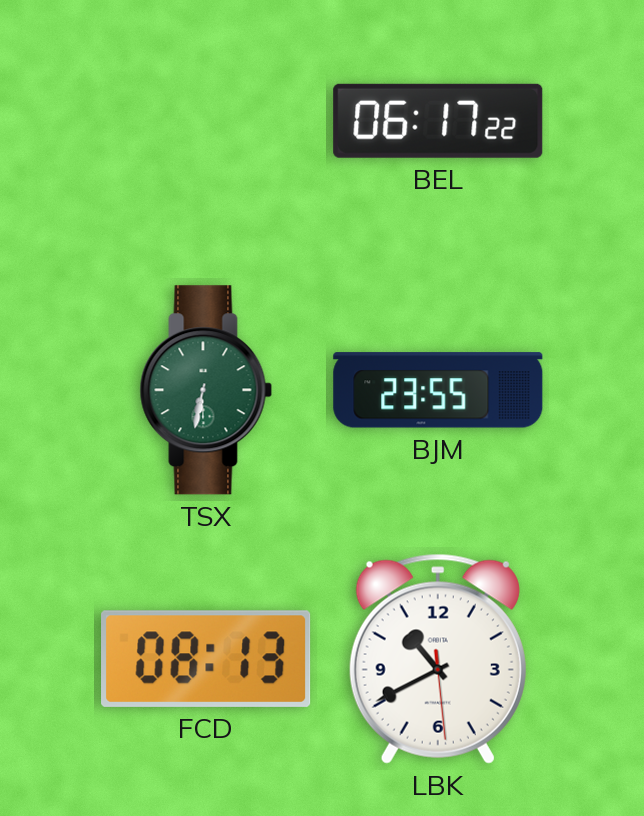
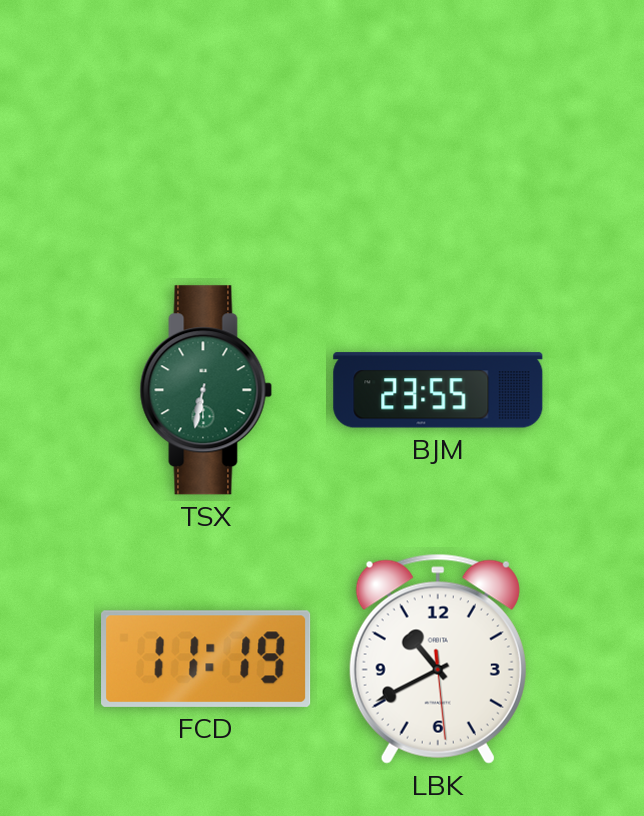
BEL: 06:17 -> none (438, 121)
FCD: 08:13 -> 11:19 (206, 659)
